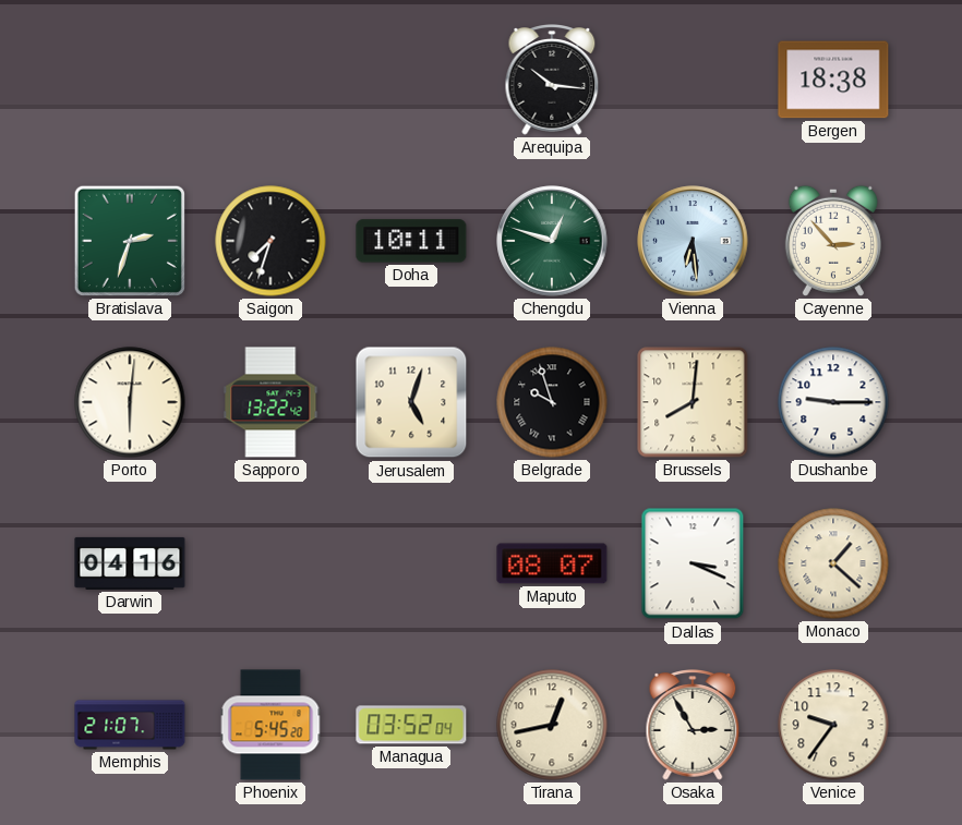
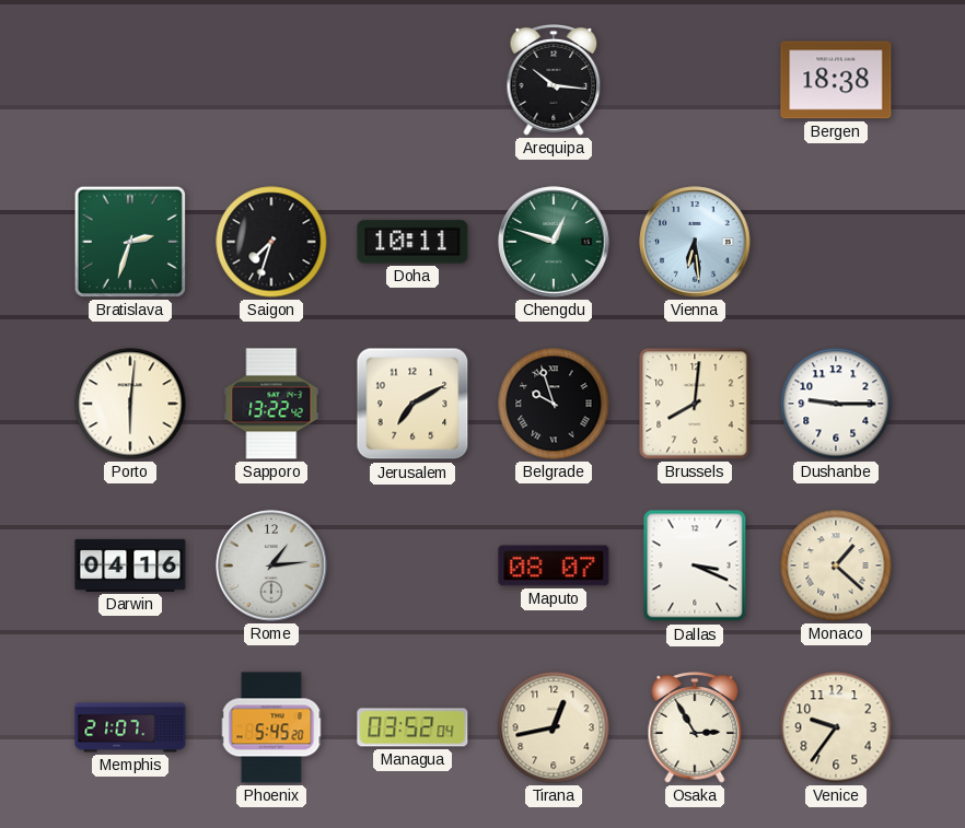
Cayenne: 2:53 -> none (833, 241)
Jerusalem: 5:03 -> 7:10 (412, 404)
Rome: none -> 1:14 (271, 565)
